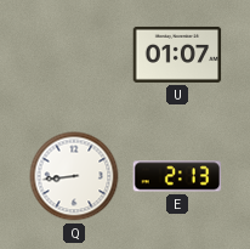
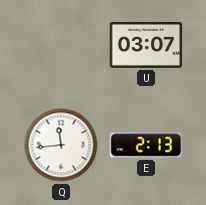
U: 01:07 -> 03:07 (146, 45)
Q: 8:44 -> 11:44 (61, 145)
